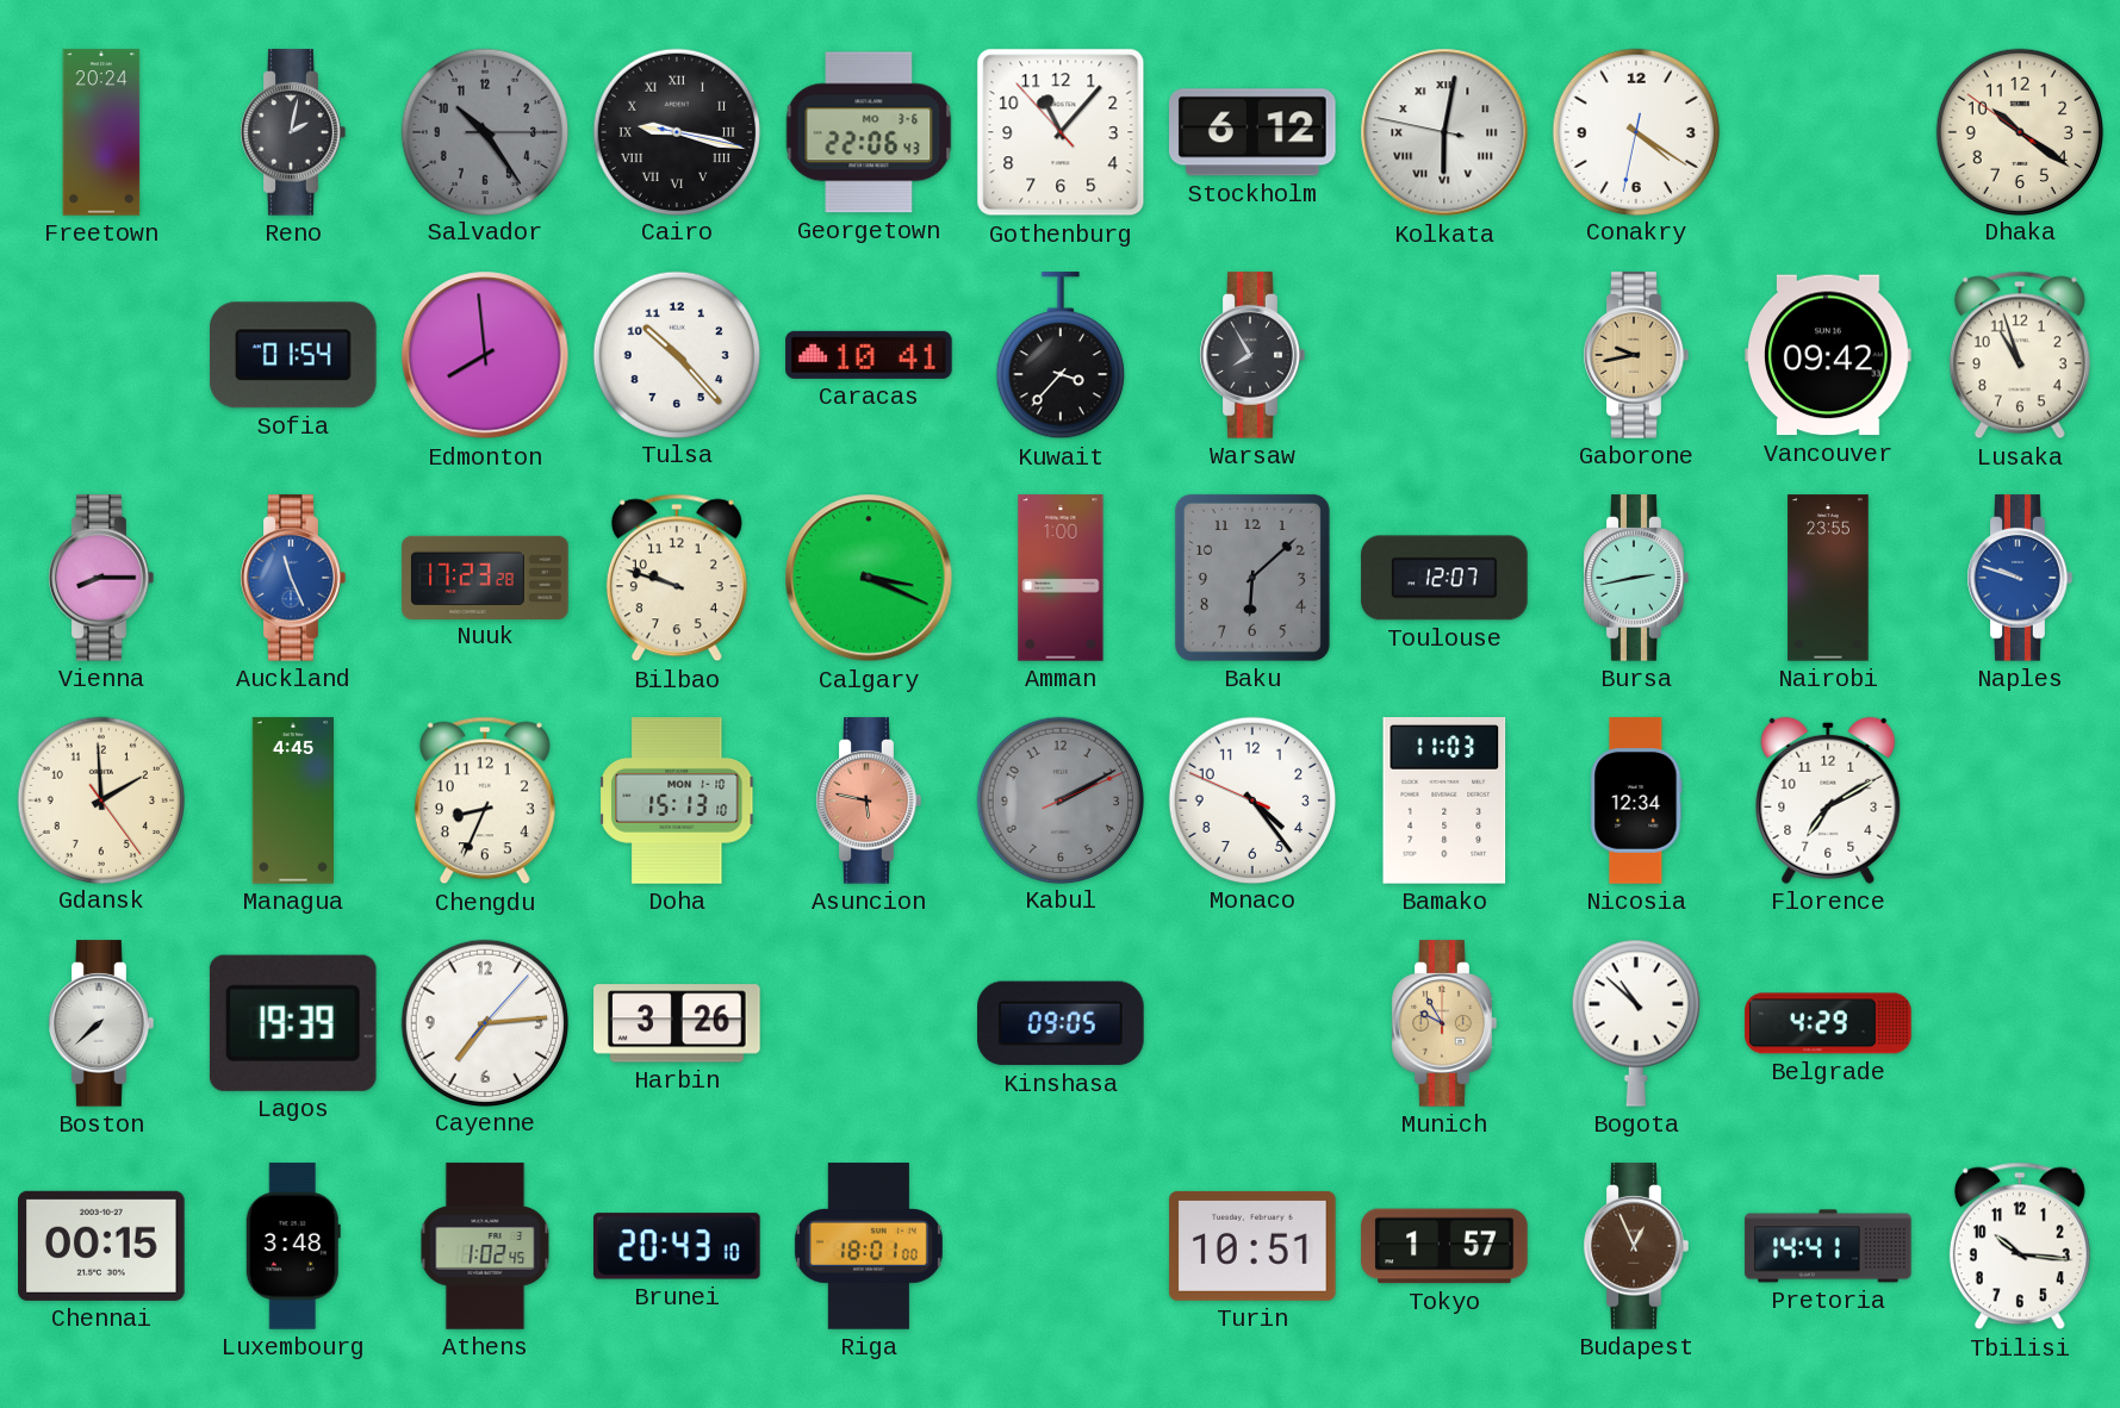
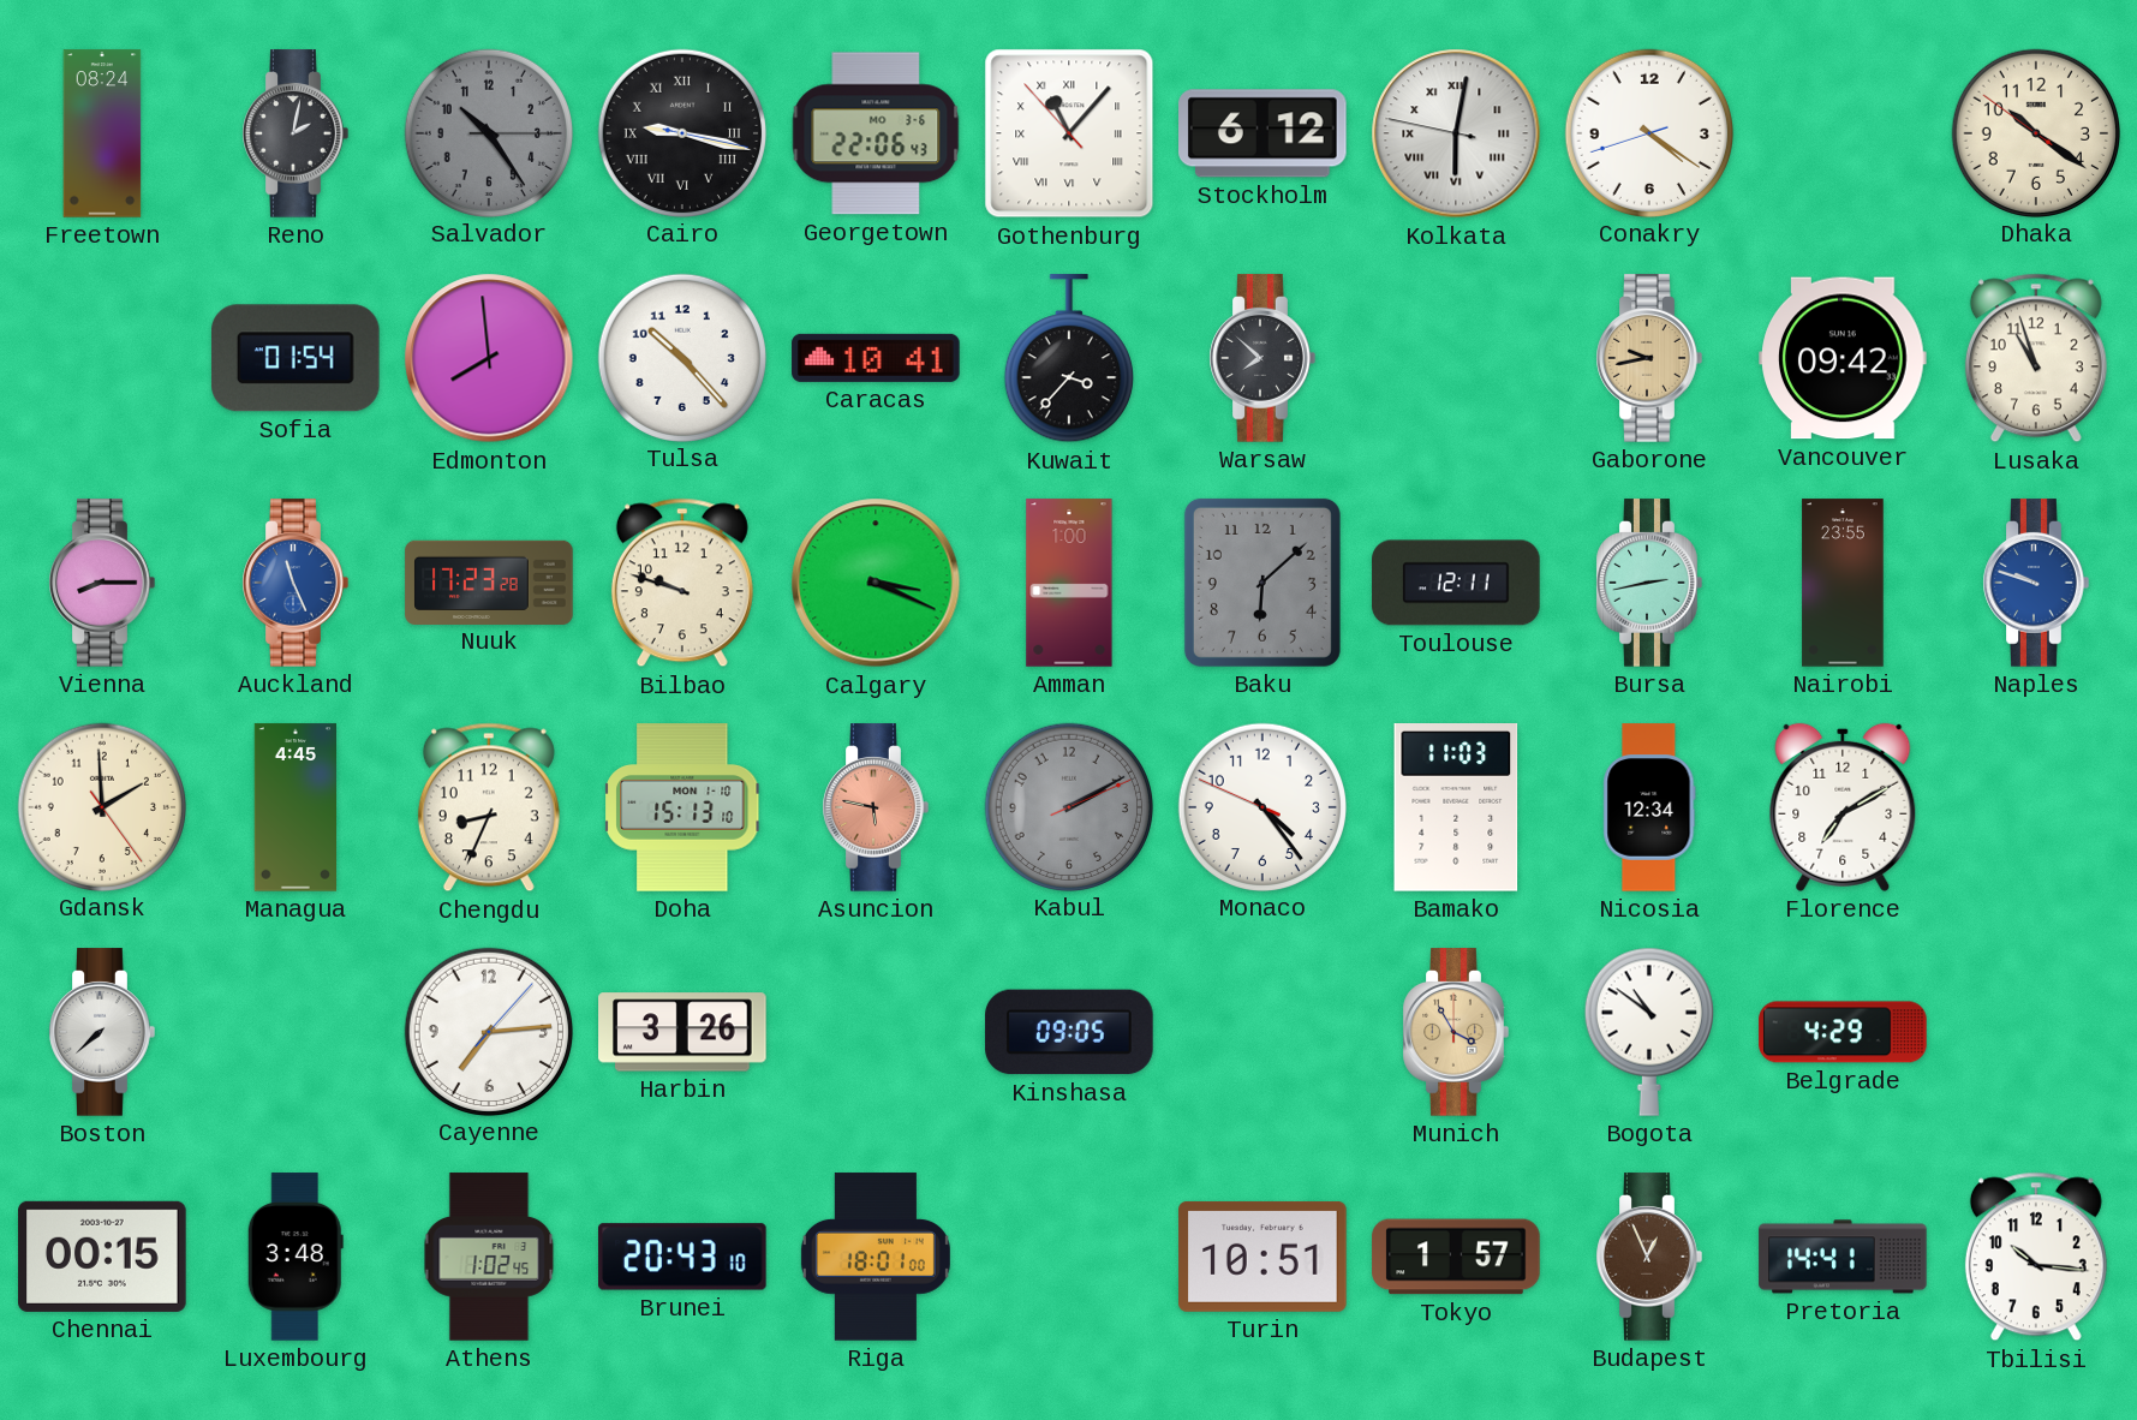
Freetown: 20:24 -> 08:24 (102, 133)
Gothenburg numerals: Arabic -> Roman (1069, 133)
Conakry: 4:20:32 -> 4:20:42 (1648, 132)
Warsaw: 7:55 -> 7:52 (1262, 358)
Toulouse: 12:07 -> 12:11 (1456, 583)
Lagos: 19:39 -> none (293, 1023)
Munich: 9:55 -> 3:55 (1456, 1032)
Bogota: 10:52 -> 10:51 (1649, 1032)
